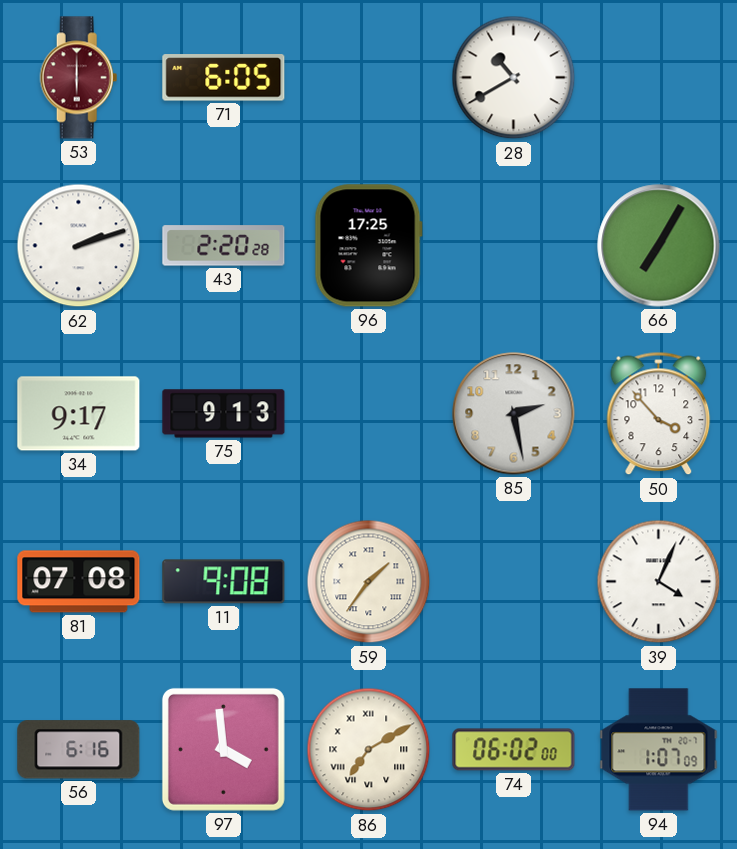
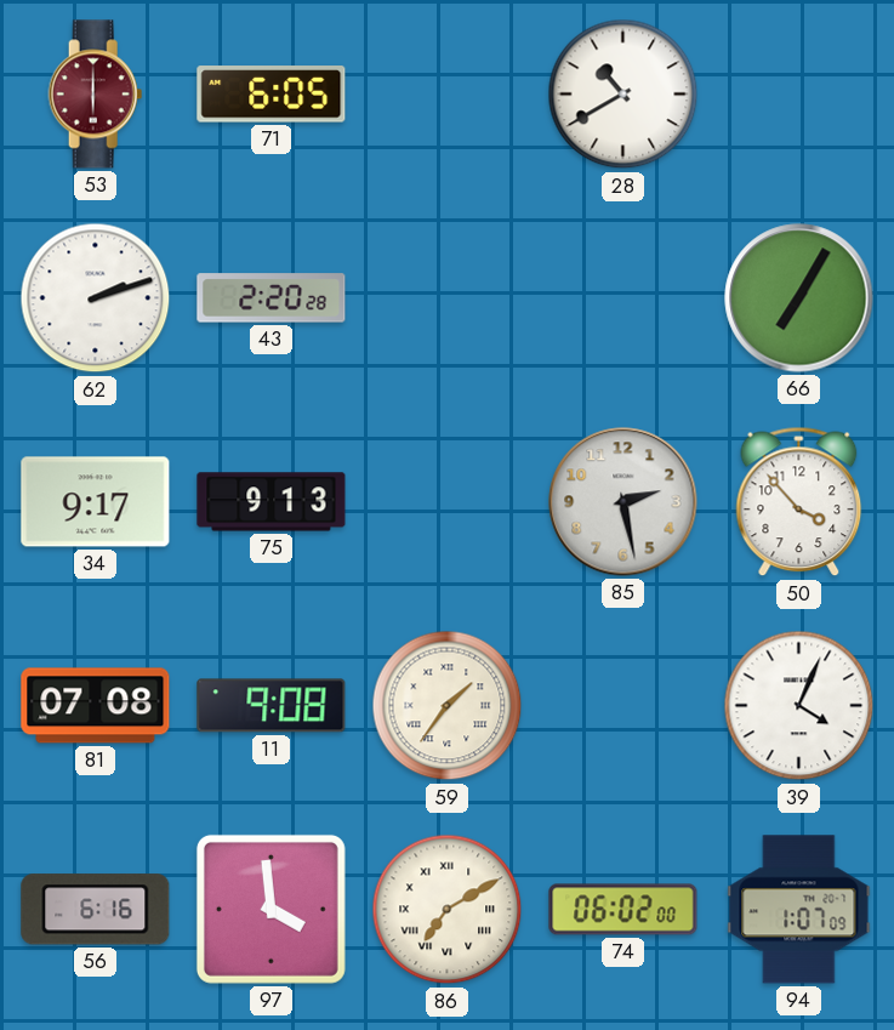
96: 17:25 -> none (368, 246)
